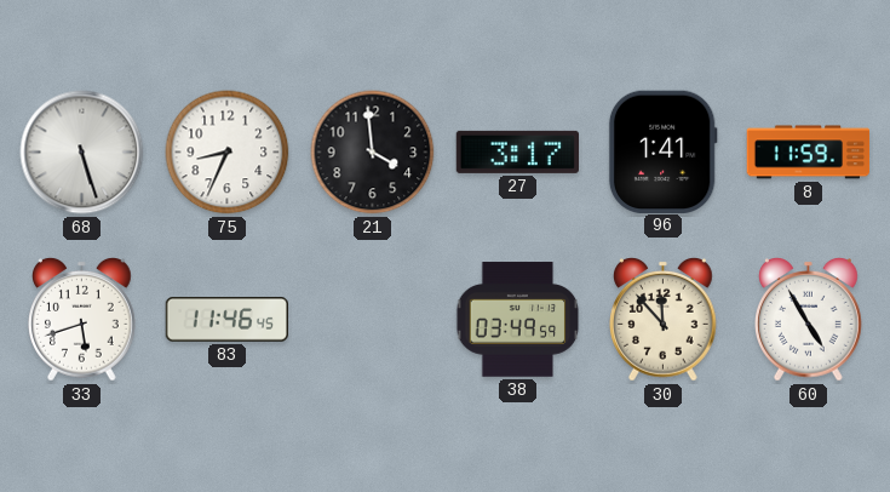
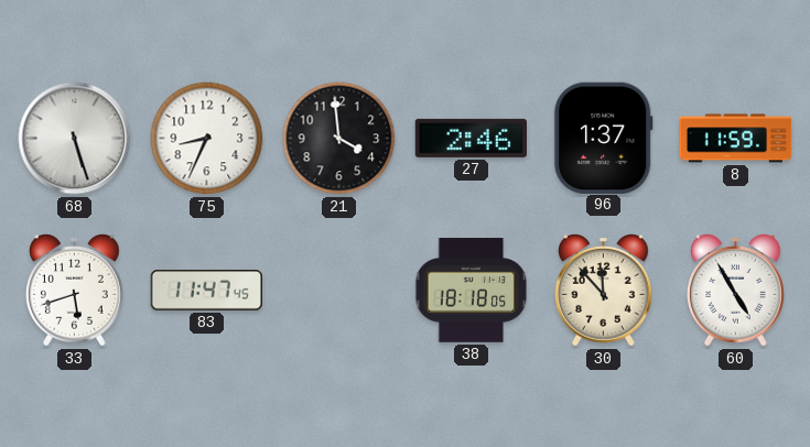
27: 3:17 -> 2:46 (471, 138)
96: 1:41 -> 1:37 (603, 138)
83: 11:46 -> 11:47 (206, 291)
38: 03:49 -> 18:18 (472, 291)
